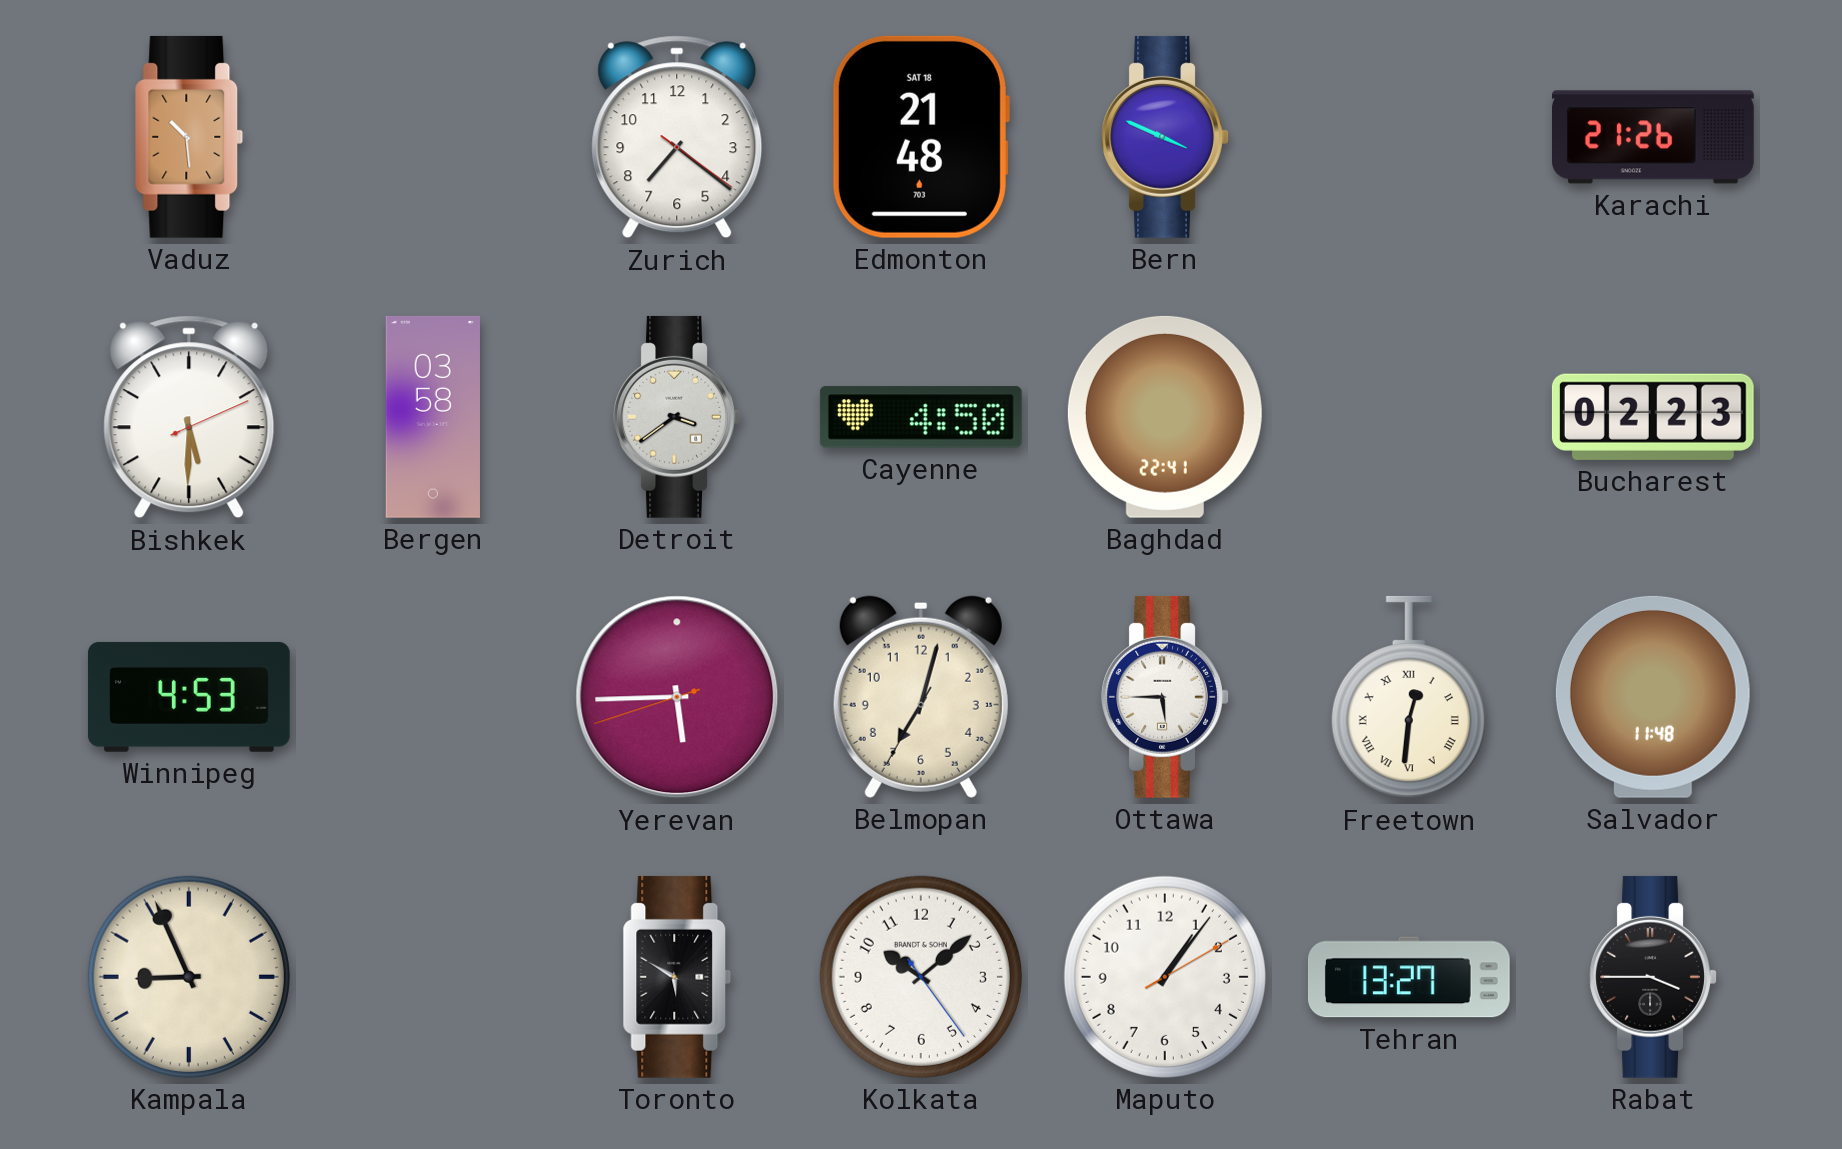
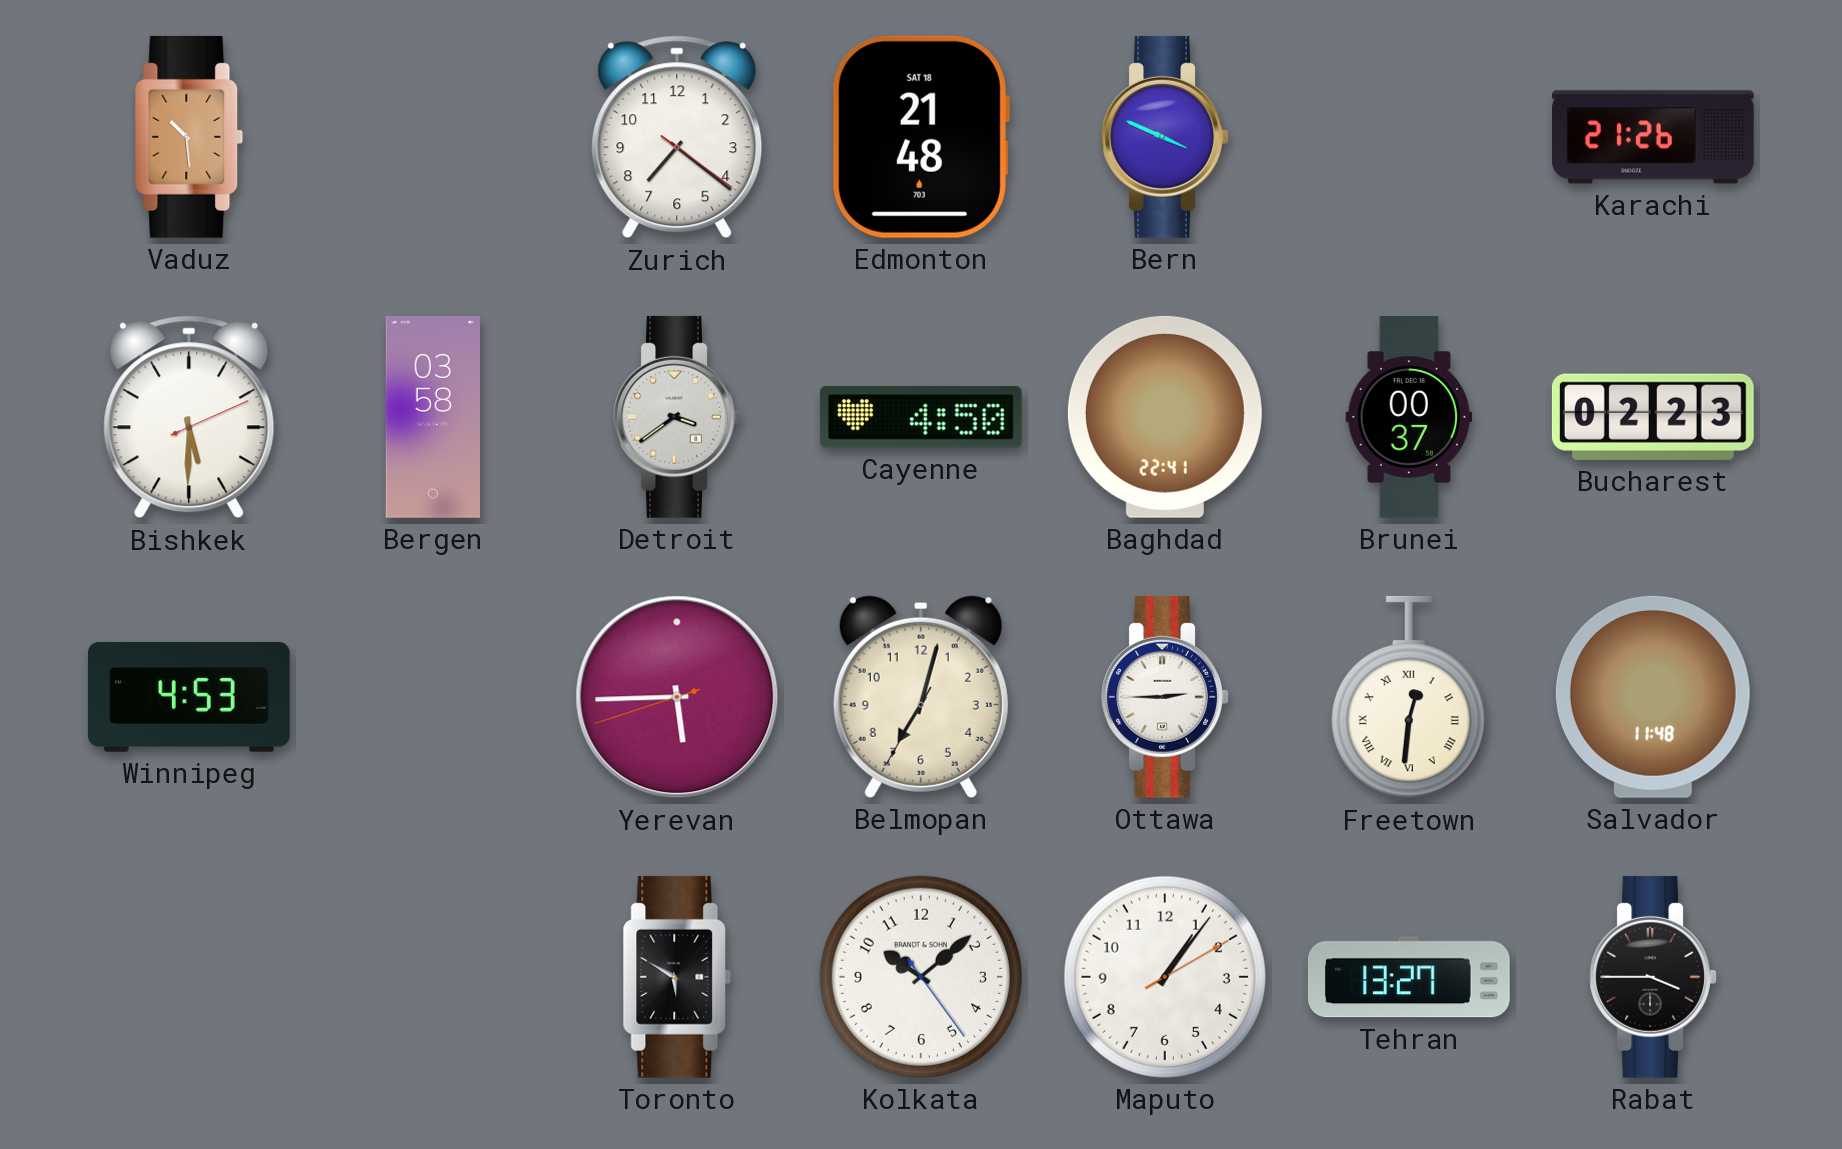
Brunei: none -> 00:37 (1409, 417)
Ottawa: 5:45 -> 2:45 (1165, 697)
Kampala: 8:56 -> none (189, 977)
